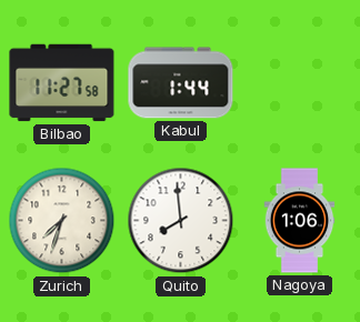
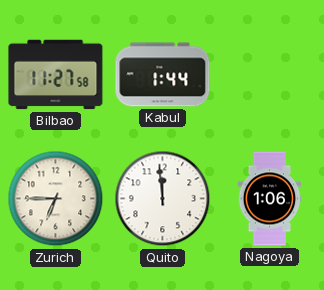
Zurich: 7:33 -> 6:45 (56, 199)
Quito: 7:59 -> 11:59 (163, 199)
